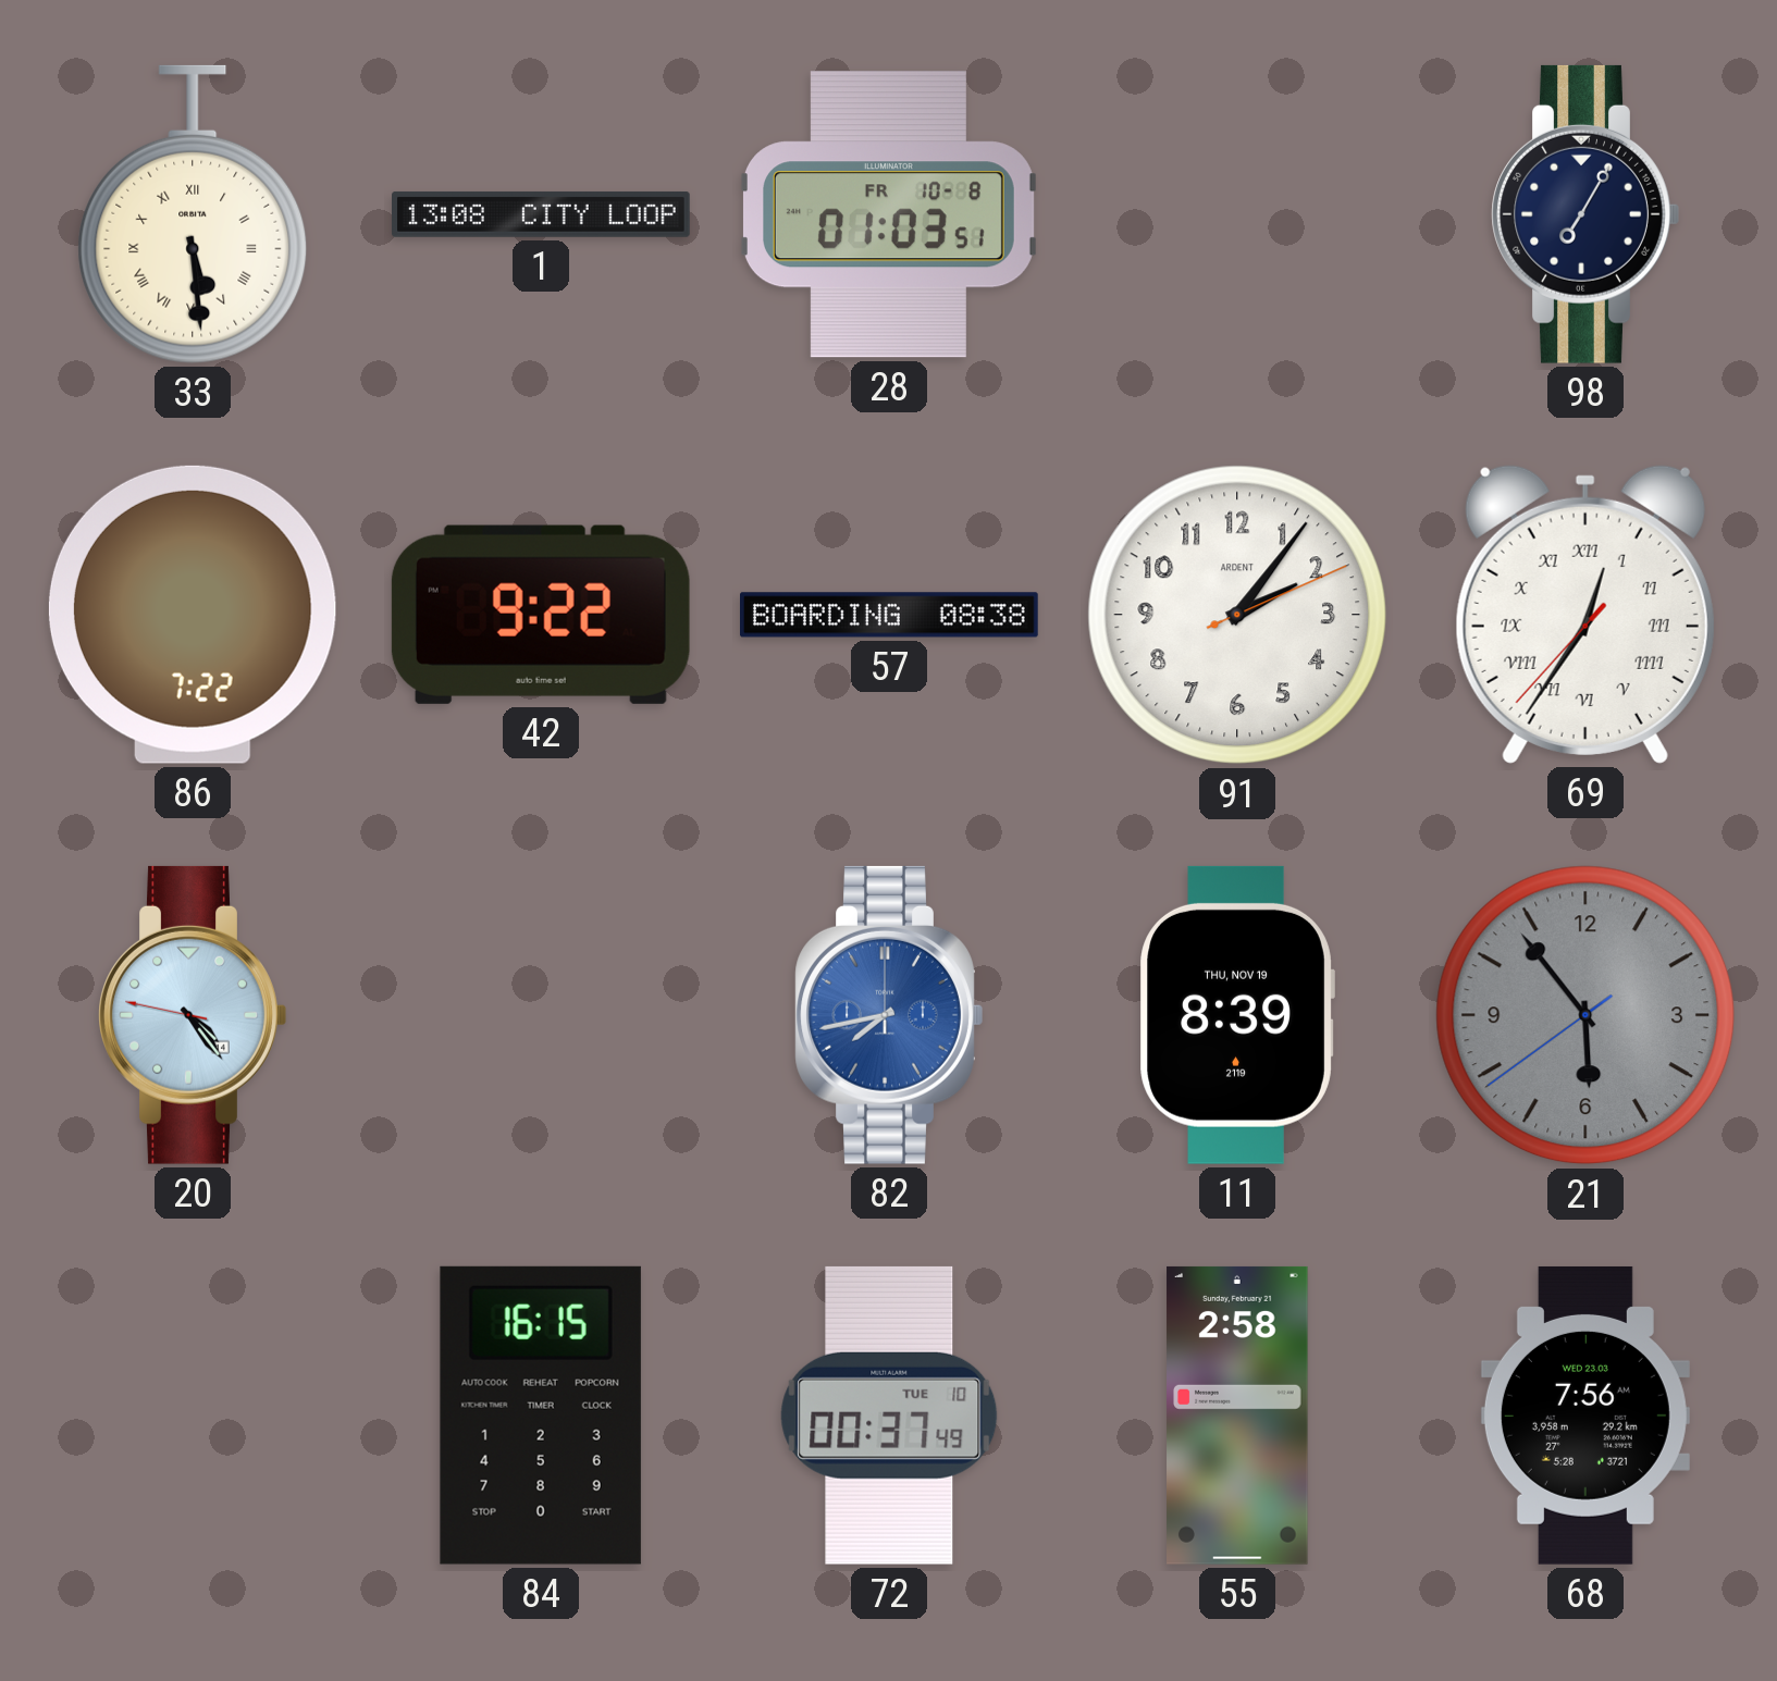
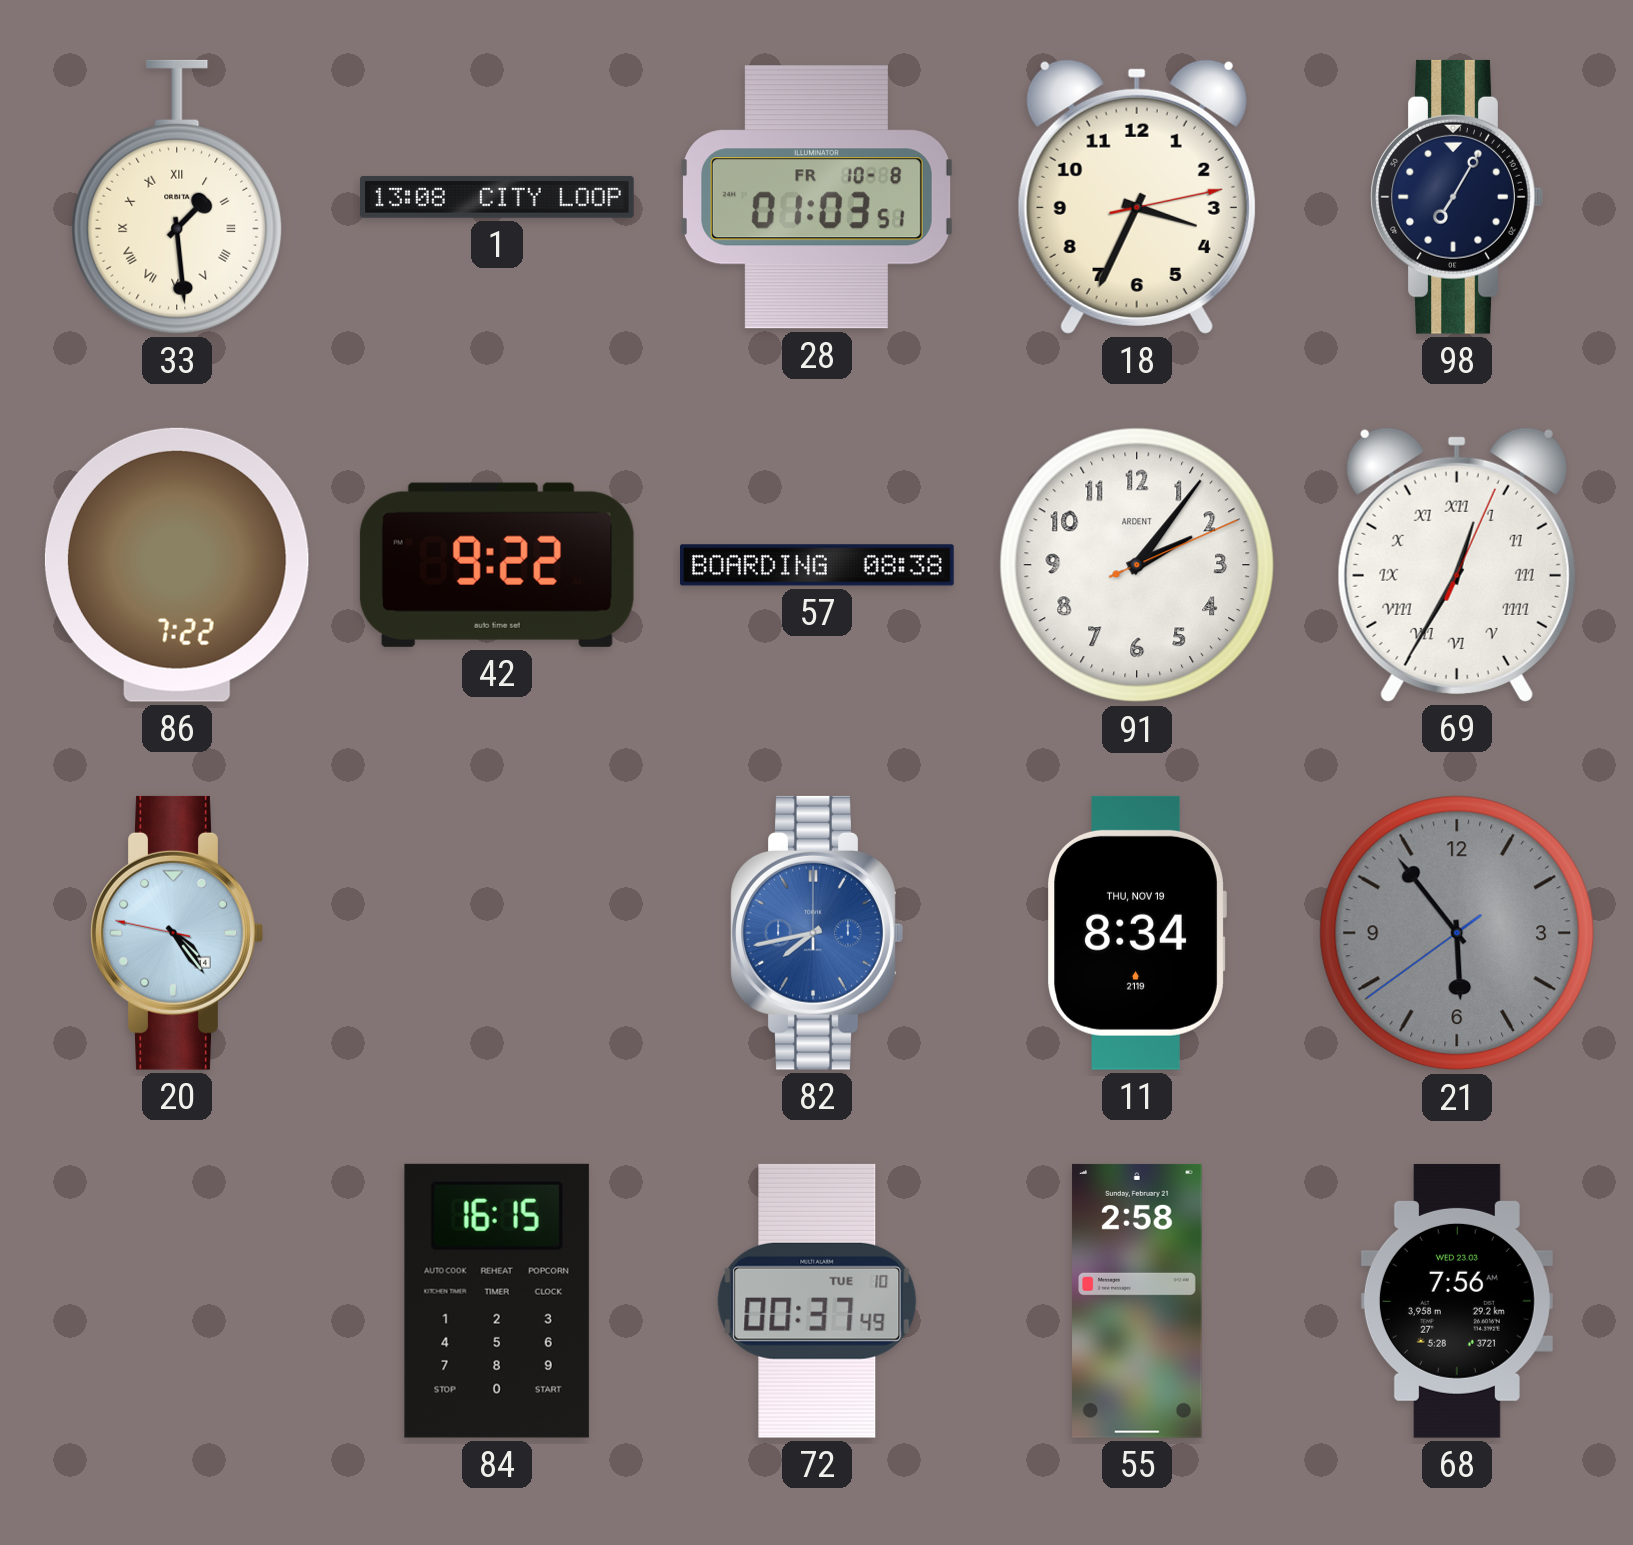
33: 5:29 -> 1:29 (177, 197)
18: none -> 3:34 (1137, 197)
69: 12:35:37 -> 12:35:04 (1457, 565)
11: 8:39 -> 8:34 (1137, 933)
